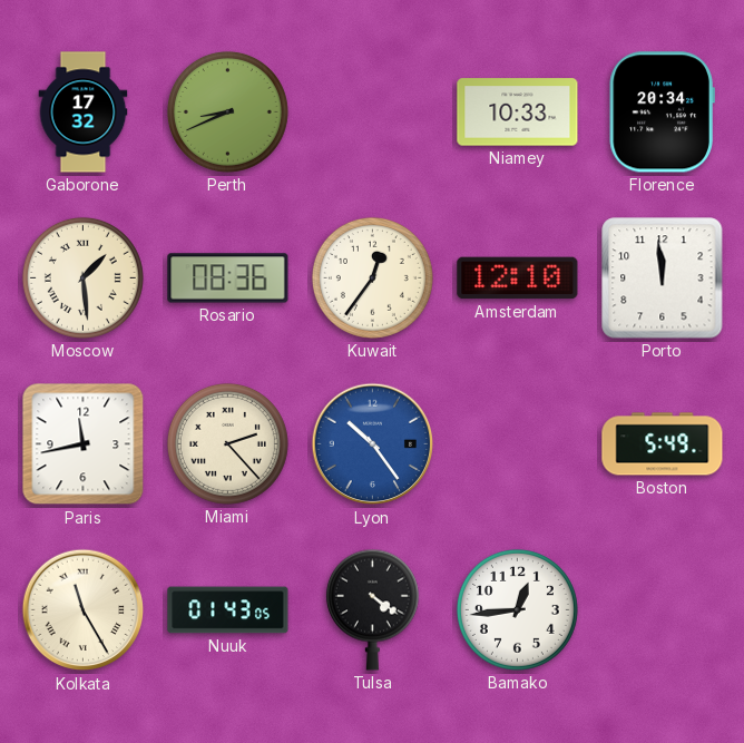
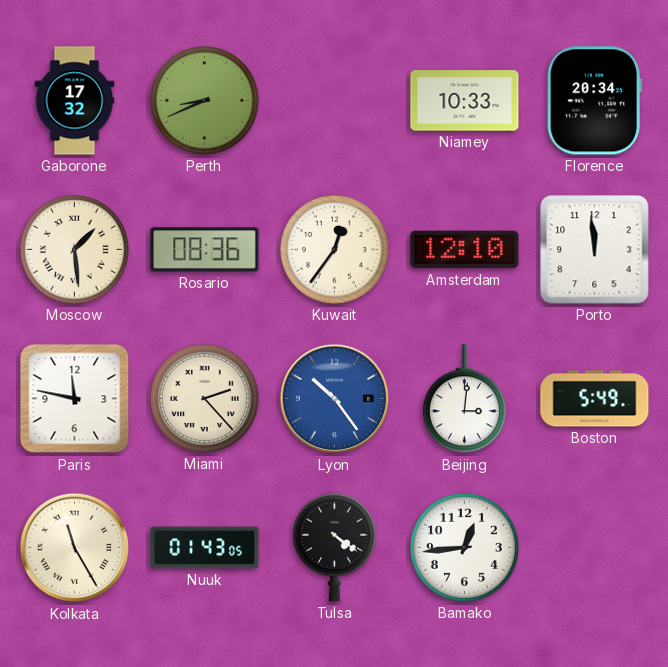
Paris: 11:43 -> 11:47 (75, 399)
Beijing: none -> 3:01 (464, 399)
